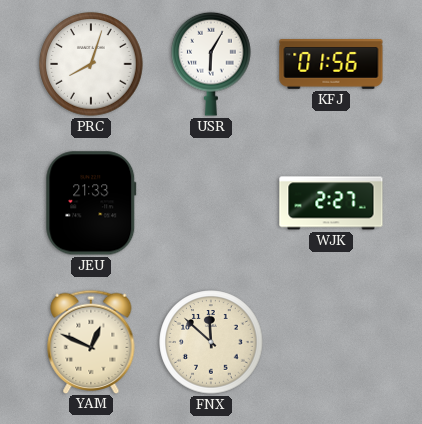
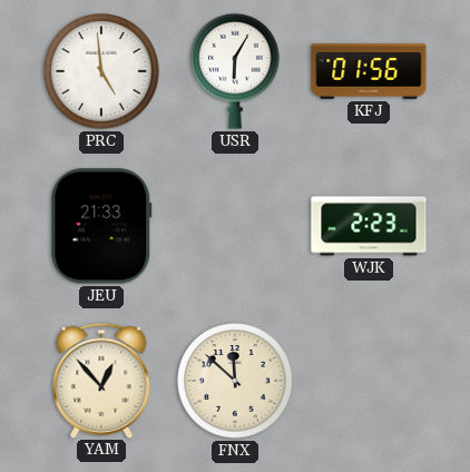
PRC: 8:03 -> 4:59 (101, 71)
WJK: 2:27 -> 2:23 (369, 226)
YAM: 12:49 -> 12:53 (101, 380)
